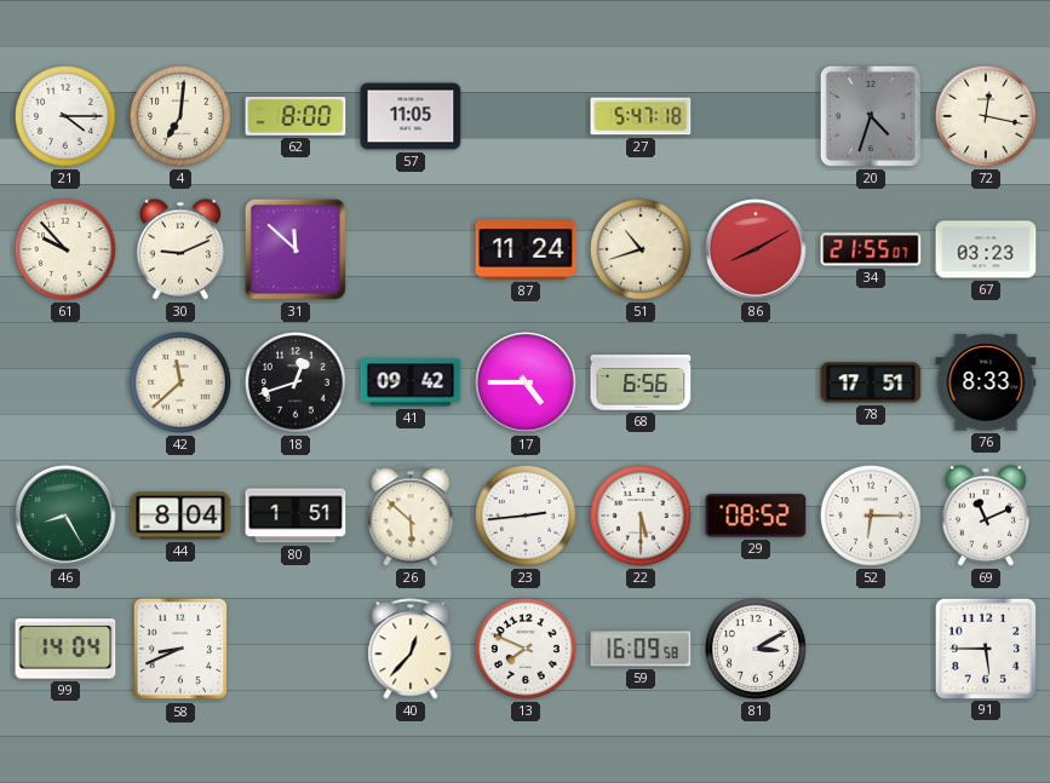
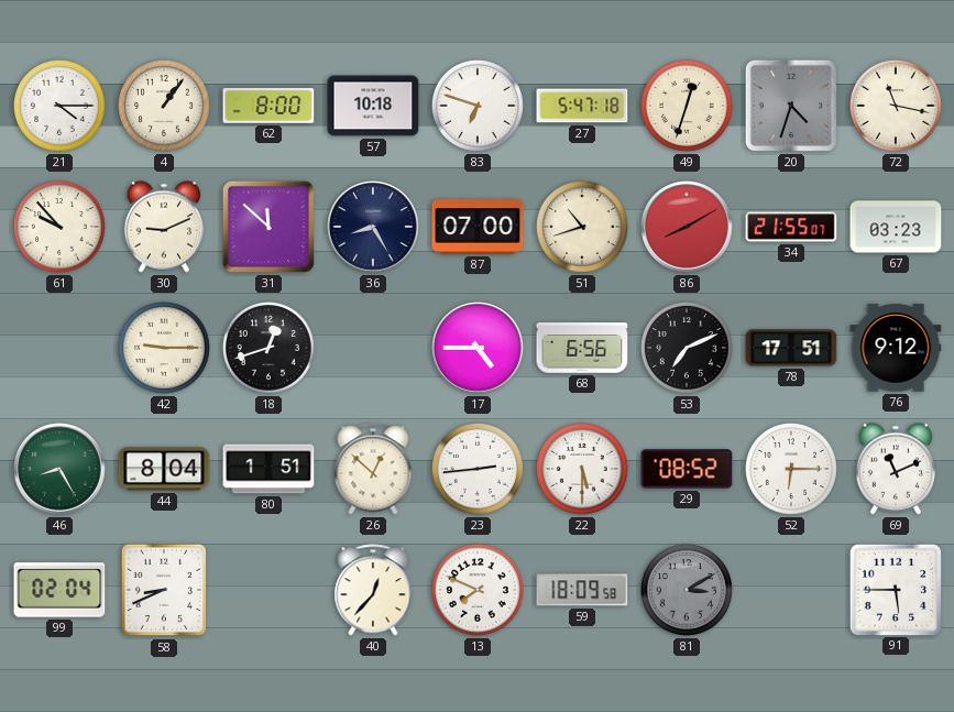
4: 7:01 -> 1:06 (164, 106)
57: 11:05 -> 10:18 (373, 106)
83: none -> 6:48 (478, 106)
49: none -> 12:33 (687, 106)
72: 12:17 -> 11:17 (896, 106)
36: none -> 8:25 (373, 227)
87: 11:24 -> 07:00 (478, 227)
42: 11:38 -> 9:15 (164, 348)
41: 09:42 -> none (411, 382)
53: none -> 7:11 (687, 348)
76: 8:33 -> 9:12 (896, 348)
26: 5:52 -> 12:52 (373, 469)
99: 14:04 -> 02:04 (59, 590)
59: 16:09 -> 18:09 (582, 590)
81 dial: white -> grey (687, 590)
